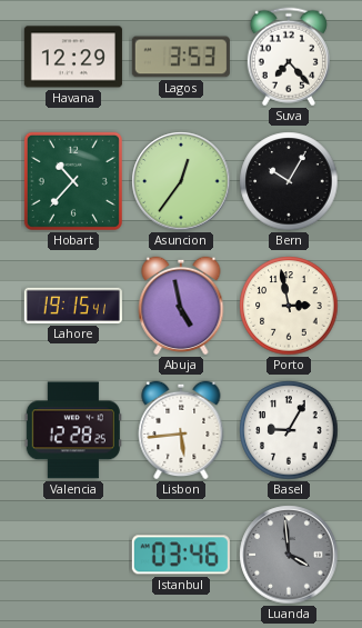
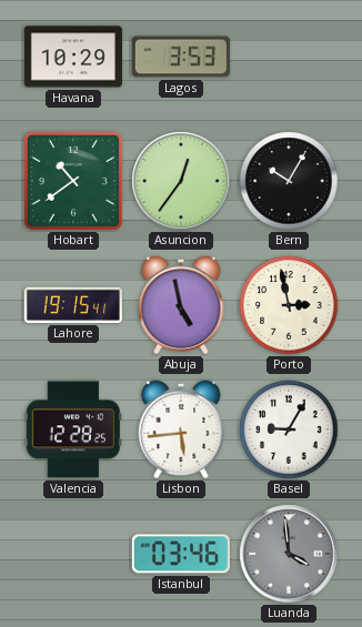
Havana: 12:29 -> 10:29 (73, 57)
Suva: 7:23 -> none (289, 57)
Hobart: 10:37 -> 10:39 (73, 181)
